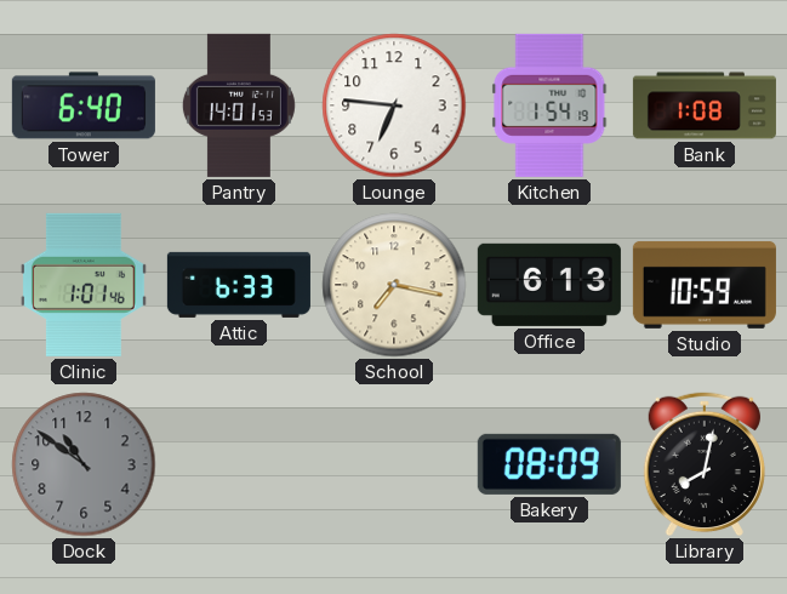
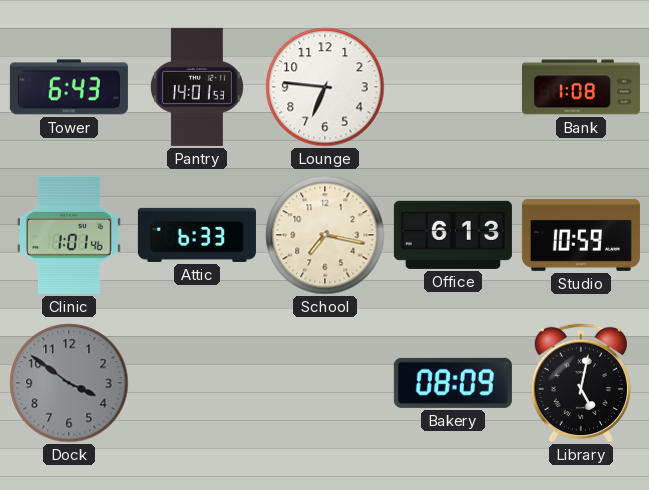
Tower: 6:40 -> 6:43 (69, 87)
Kitchen: 1:54 -> none (549, 105)
Dock: 10:51 -> 3:51 (69, 383)
Library: 8:02 -> 5:02 (581, 383)
